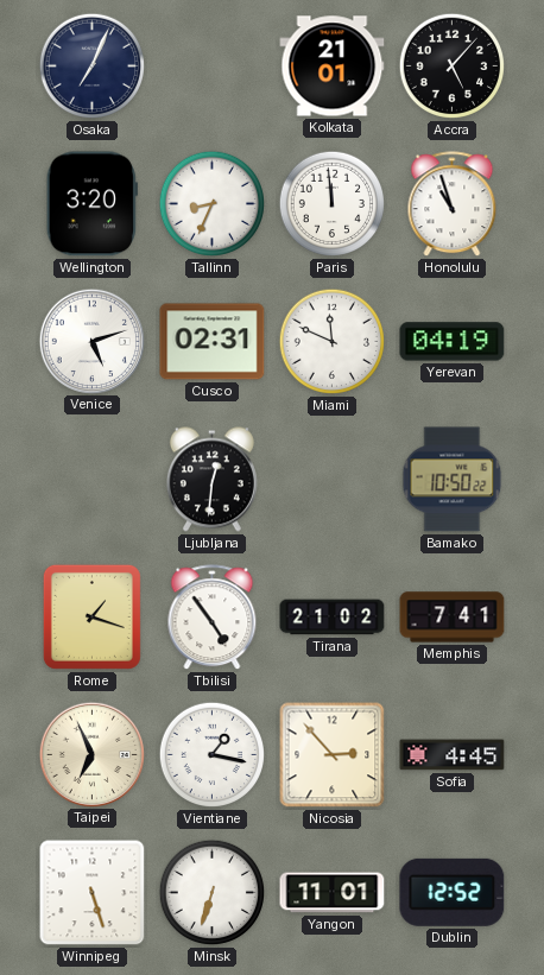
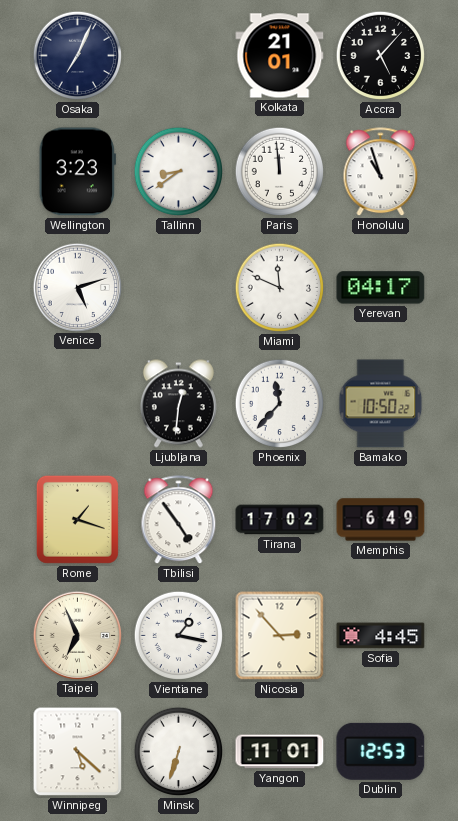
Wellington: 3:20 -> 3:23 (77, 172)
Tallinn: 8:34 -> 8:39 (179, 172)
Cusco: 02:31 -> none (213, 342)
Yerevan: 04:19 -> 04:17 (381, 288)
Phoenix: none -> 11:37 (280, 404)
Tirana: 21:02 -> 17:02 (280, 520)
Memphis: 7:41 -> 6:49 (381, 520)
Winnipeg: 5:27 -> 5:22 (78, 752)
Dublin: 12:52 -> 12:53 (381, 751)
